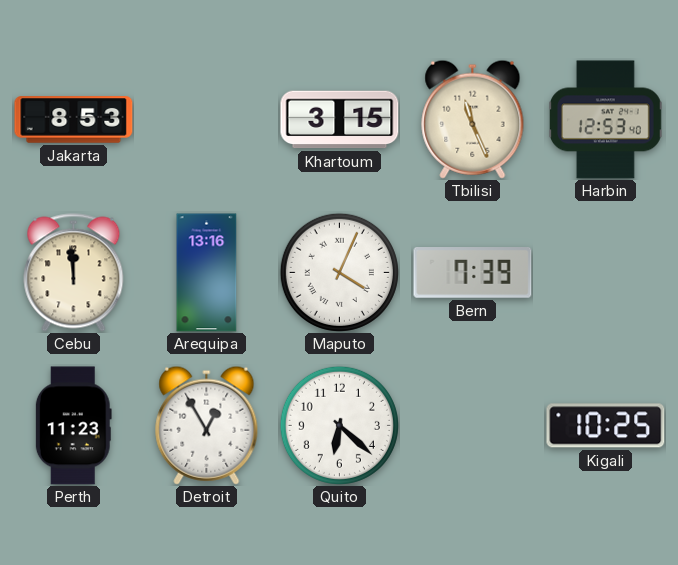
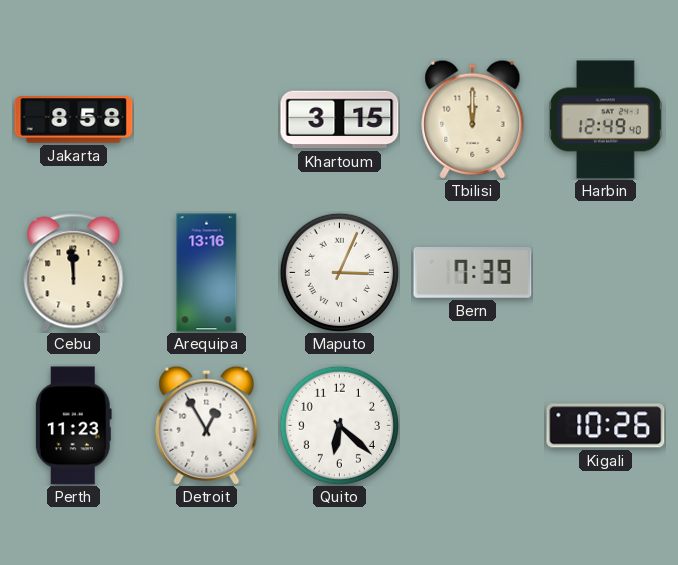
Jakarta: 8:53 -> 8:58 (74, 120)
Tbilisi: 11:26 -> 12:00 (473, 119)
Harbin: 12:53 -> 12:49 (606, 120)
Maputo: 4:04 -> 3:04 (339, 272)
Kigali: 10:25 -> 10:26 (606, 426)
